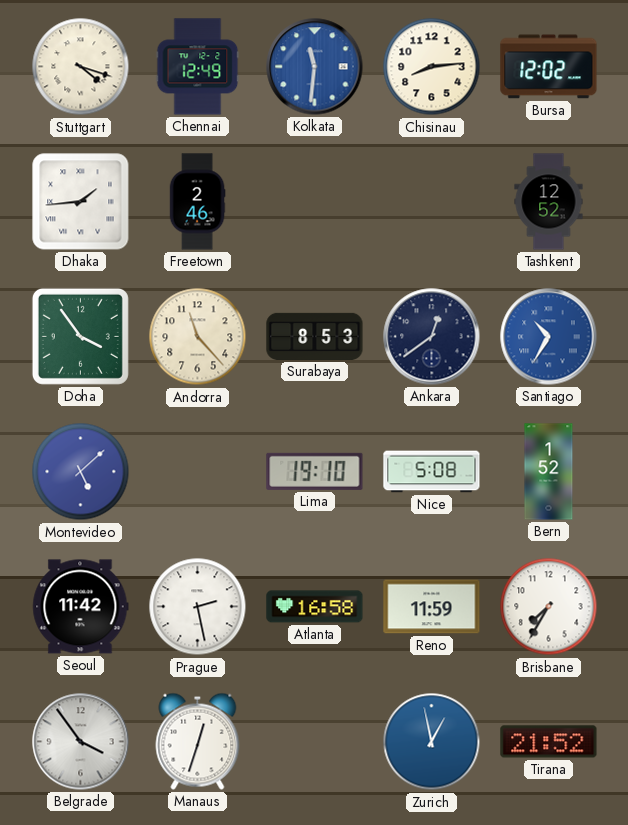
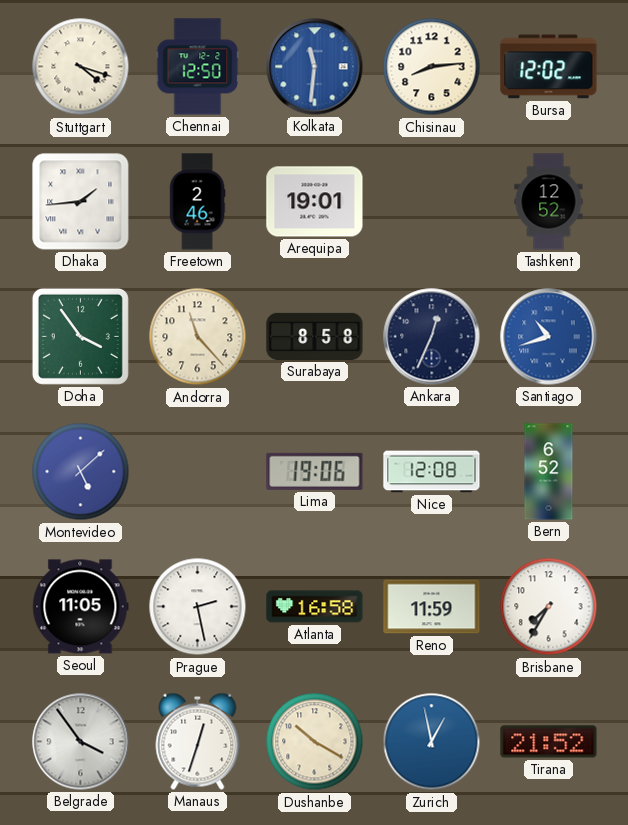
Chennai: 12:49 -> 12:50 (198, 67)
Arequipa: none -> 19:01 (315, 202)
Surabaya: 8:53 -> 8:58 (315, 336)
Ankara: 12:39 -> 12:34 (432, 337)
Santiago: 10:35 -> 10:42 (549, 337)
Lima: 19:10 -> 19:06 (315, 471)
Nice: 5:08 -> 12:08 (432, 472)
Bern: 1:52 -> 6:52 (549, 472)
Seoul: 11:42 -> 11:05 (81, 607)
Dushanbe: none -> 10:20 (315, 742)
